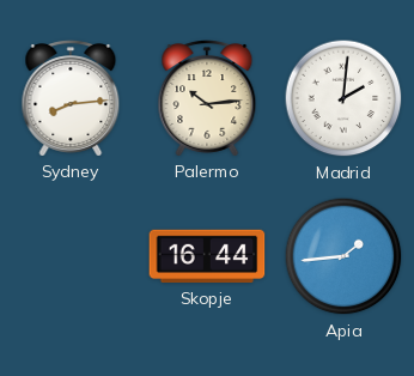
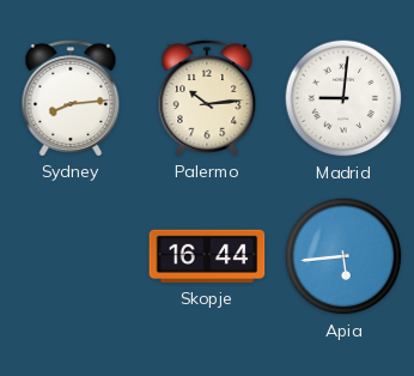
Madrid: 2:01 -> 9:01 (343, 98)
Apia: 1:44 -> 5:44 (343, 256)
